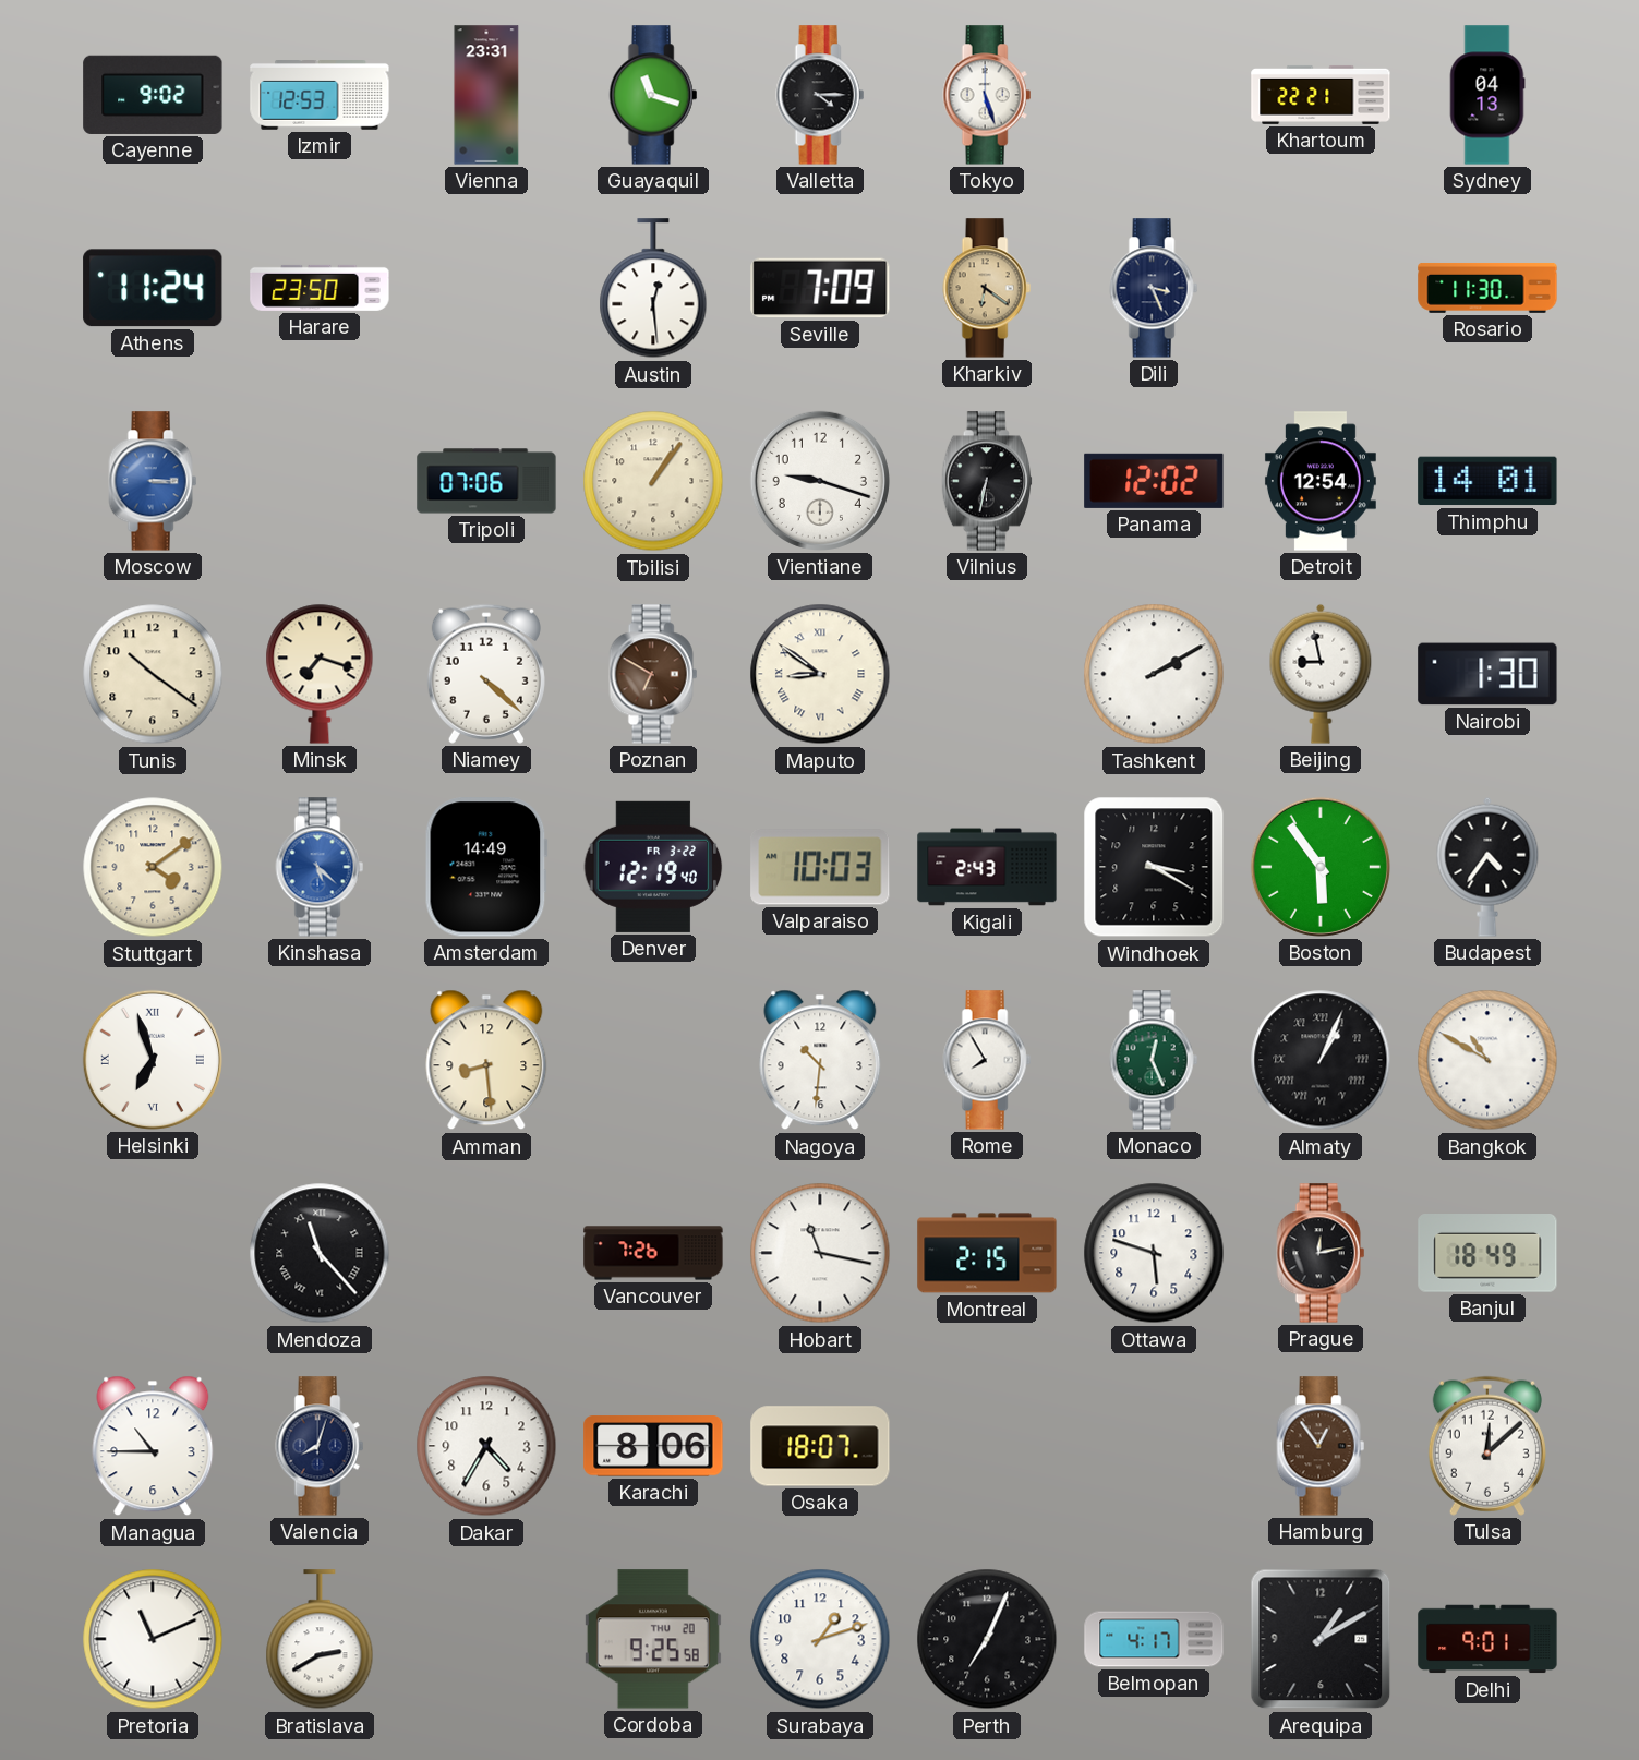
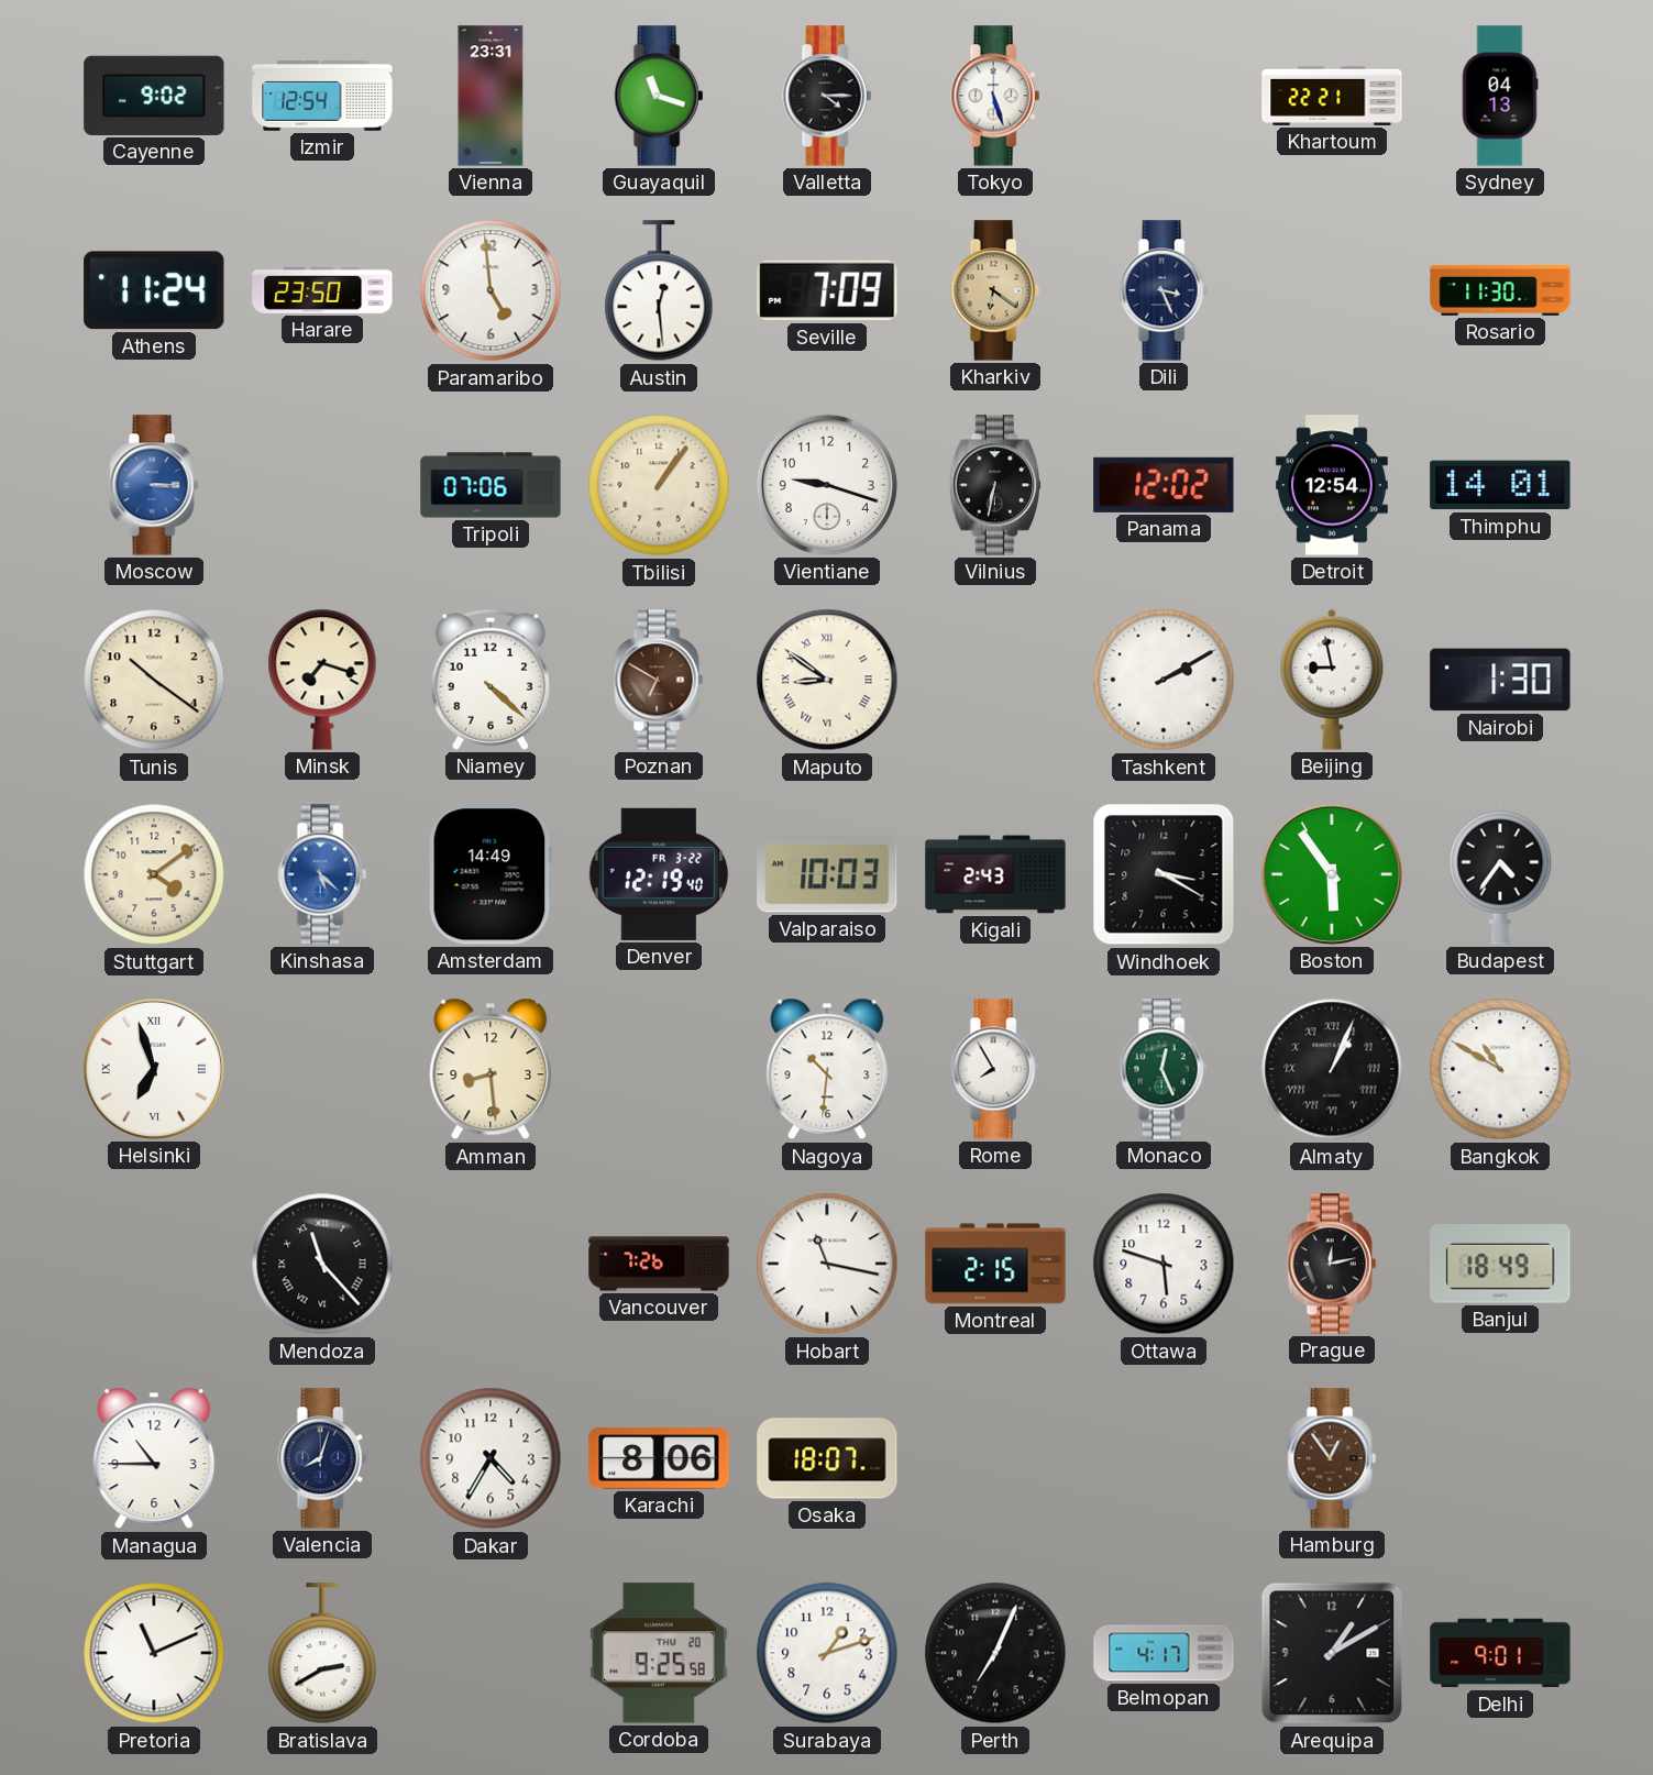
Izmir: 12:53 -> 12:54 (322, 97)
Paramaribo: none -> 4:59 (491, 290)
Tulsa: 12:08 -> none (1487, 1446)
